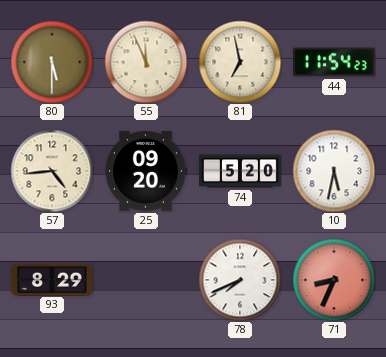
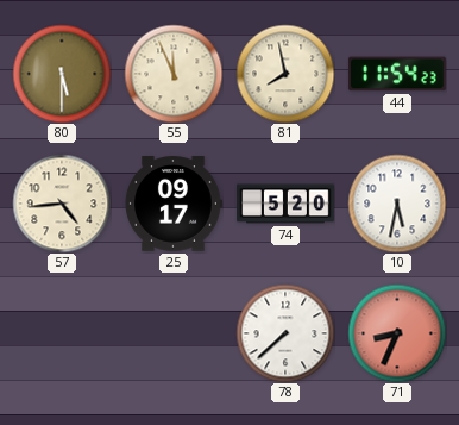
81: 6:58 -> 7:58 (285, 74)
25: 09:20 -> 09:17 (174, 204)
93: 8:29 -> none (52, 279)
78: 7:41 -> 7:38 (285, 333)
